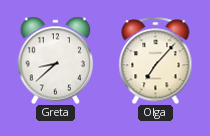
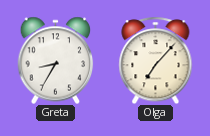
Greta: 8:38 -> 8:35 (56, 60)
